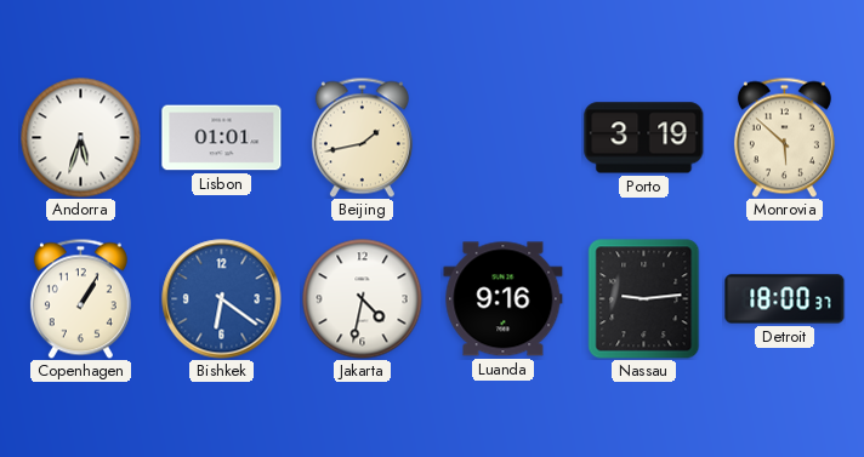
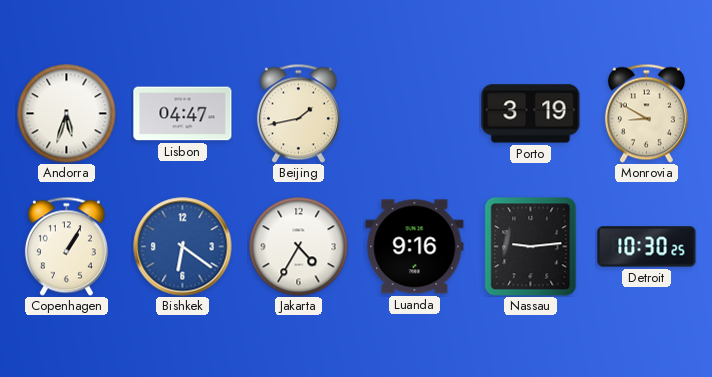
Lisbon: 01:01 -> 04:47 (183, 114)
Monrovia: 5:52 -> 8:50 (646, 113)
Jakarta: 4:32 -> 4:35 (299, 247)
Detroit: 18:00 -> 10:30 (647, 247)
